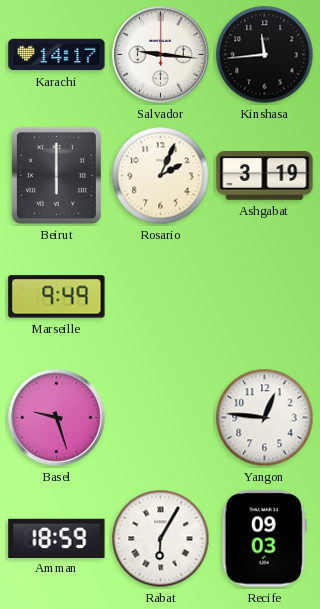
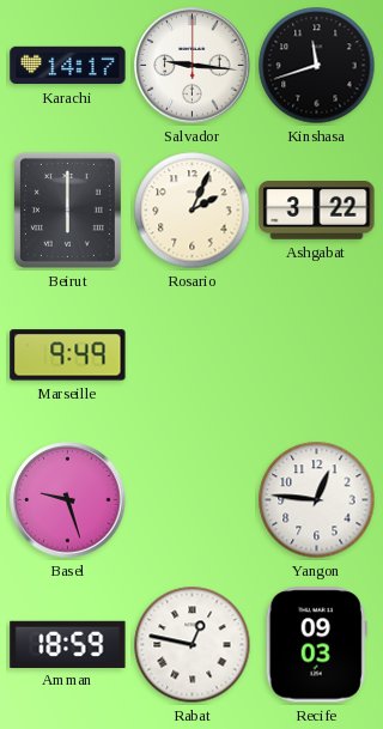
Kinshasa: 11:44 -> 11:42 (317, 66)
Ashgabat: 3:19 -> 3:22 (317, 211)
Rabat: 6:05 -> 12:47 (193, 645)
